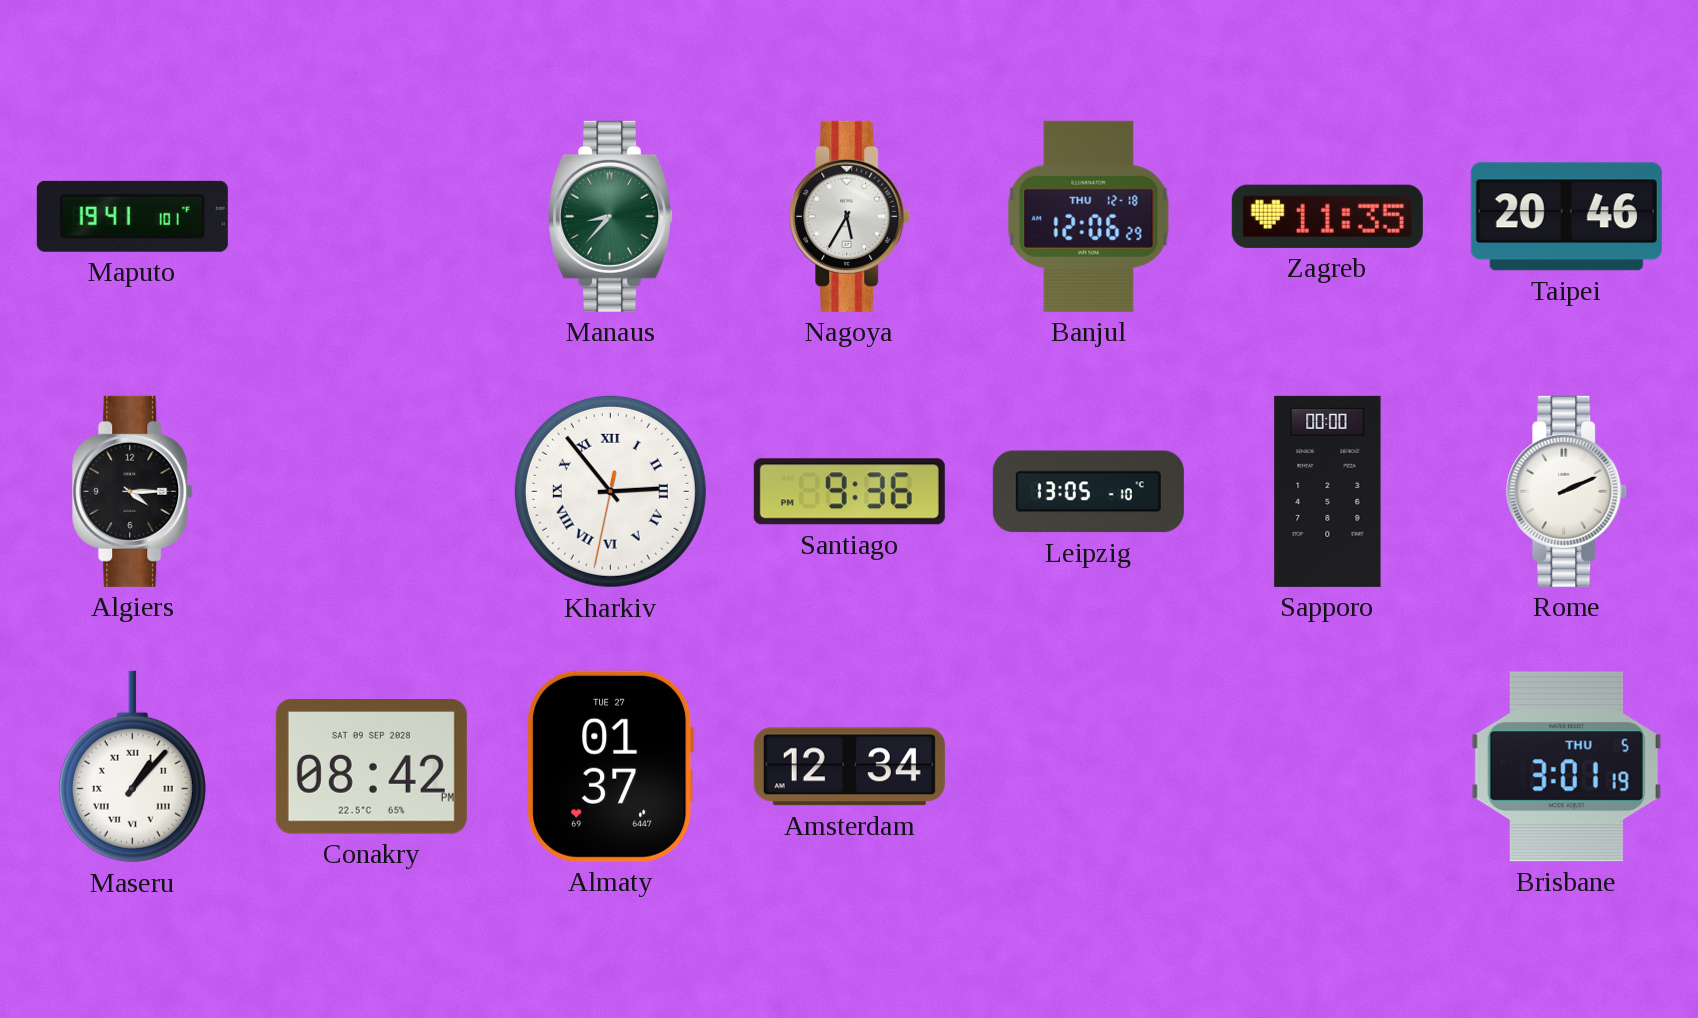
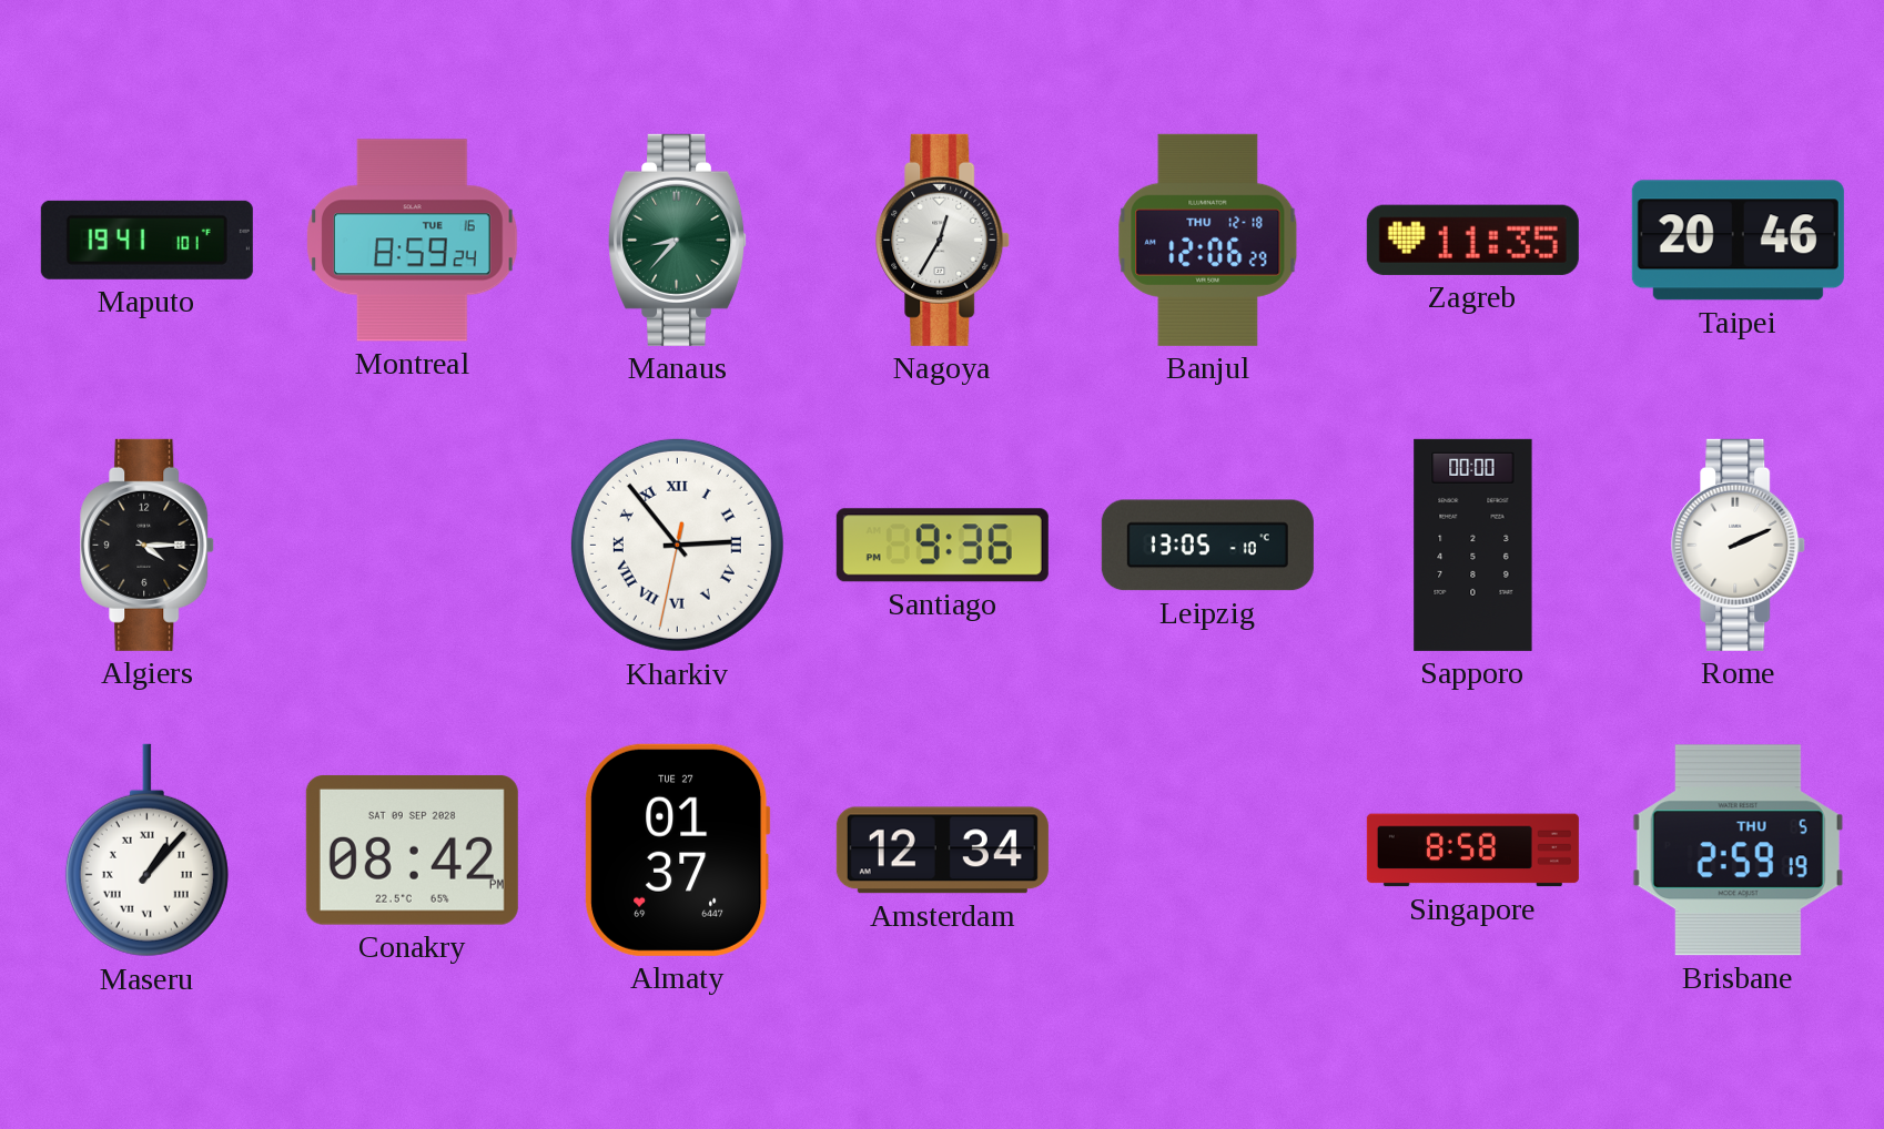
Montreal: none -> 8:59 (413, 241)
Nagoya: 5:35 -> 12:35 (943, 240)
Singapore: none -> 8:58 (1472, 851)
Brisbane: 3:01 -> 2:59 (1738, 851)
